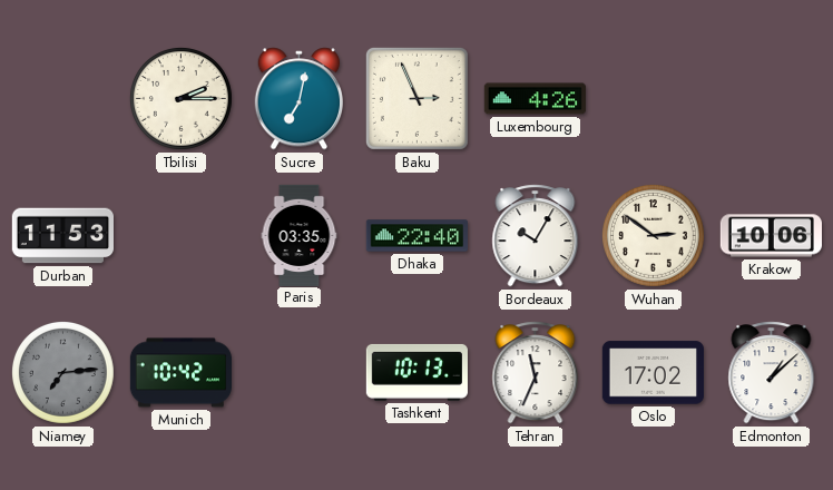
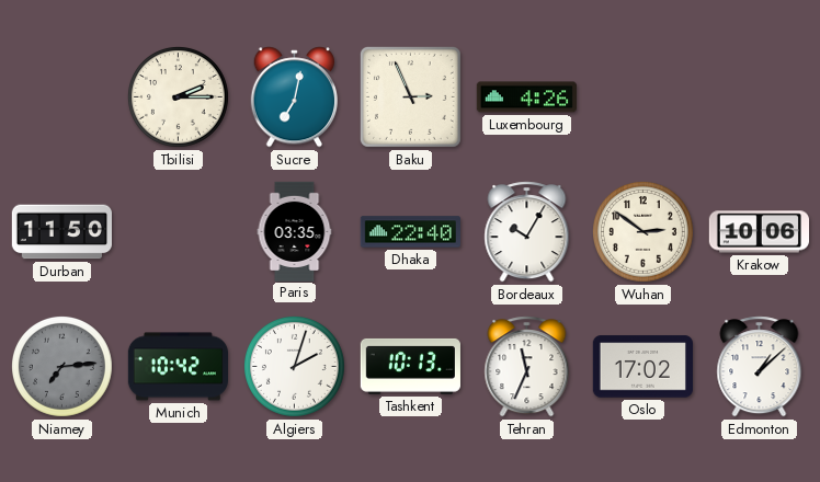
Durban: 11:53 -> 11:50 (61, 232)
Algiers: none -> 2:03 (294, 366)
